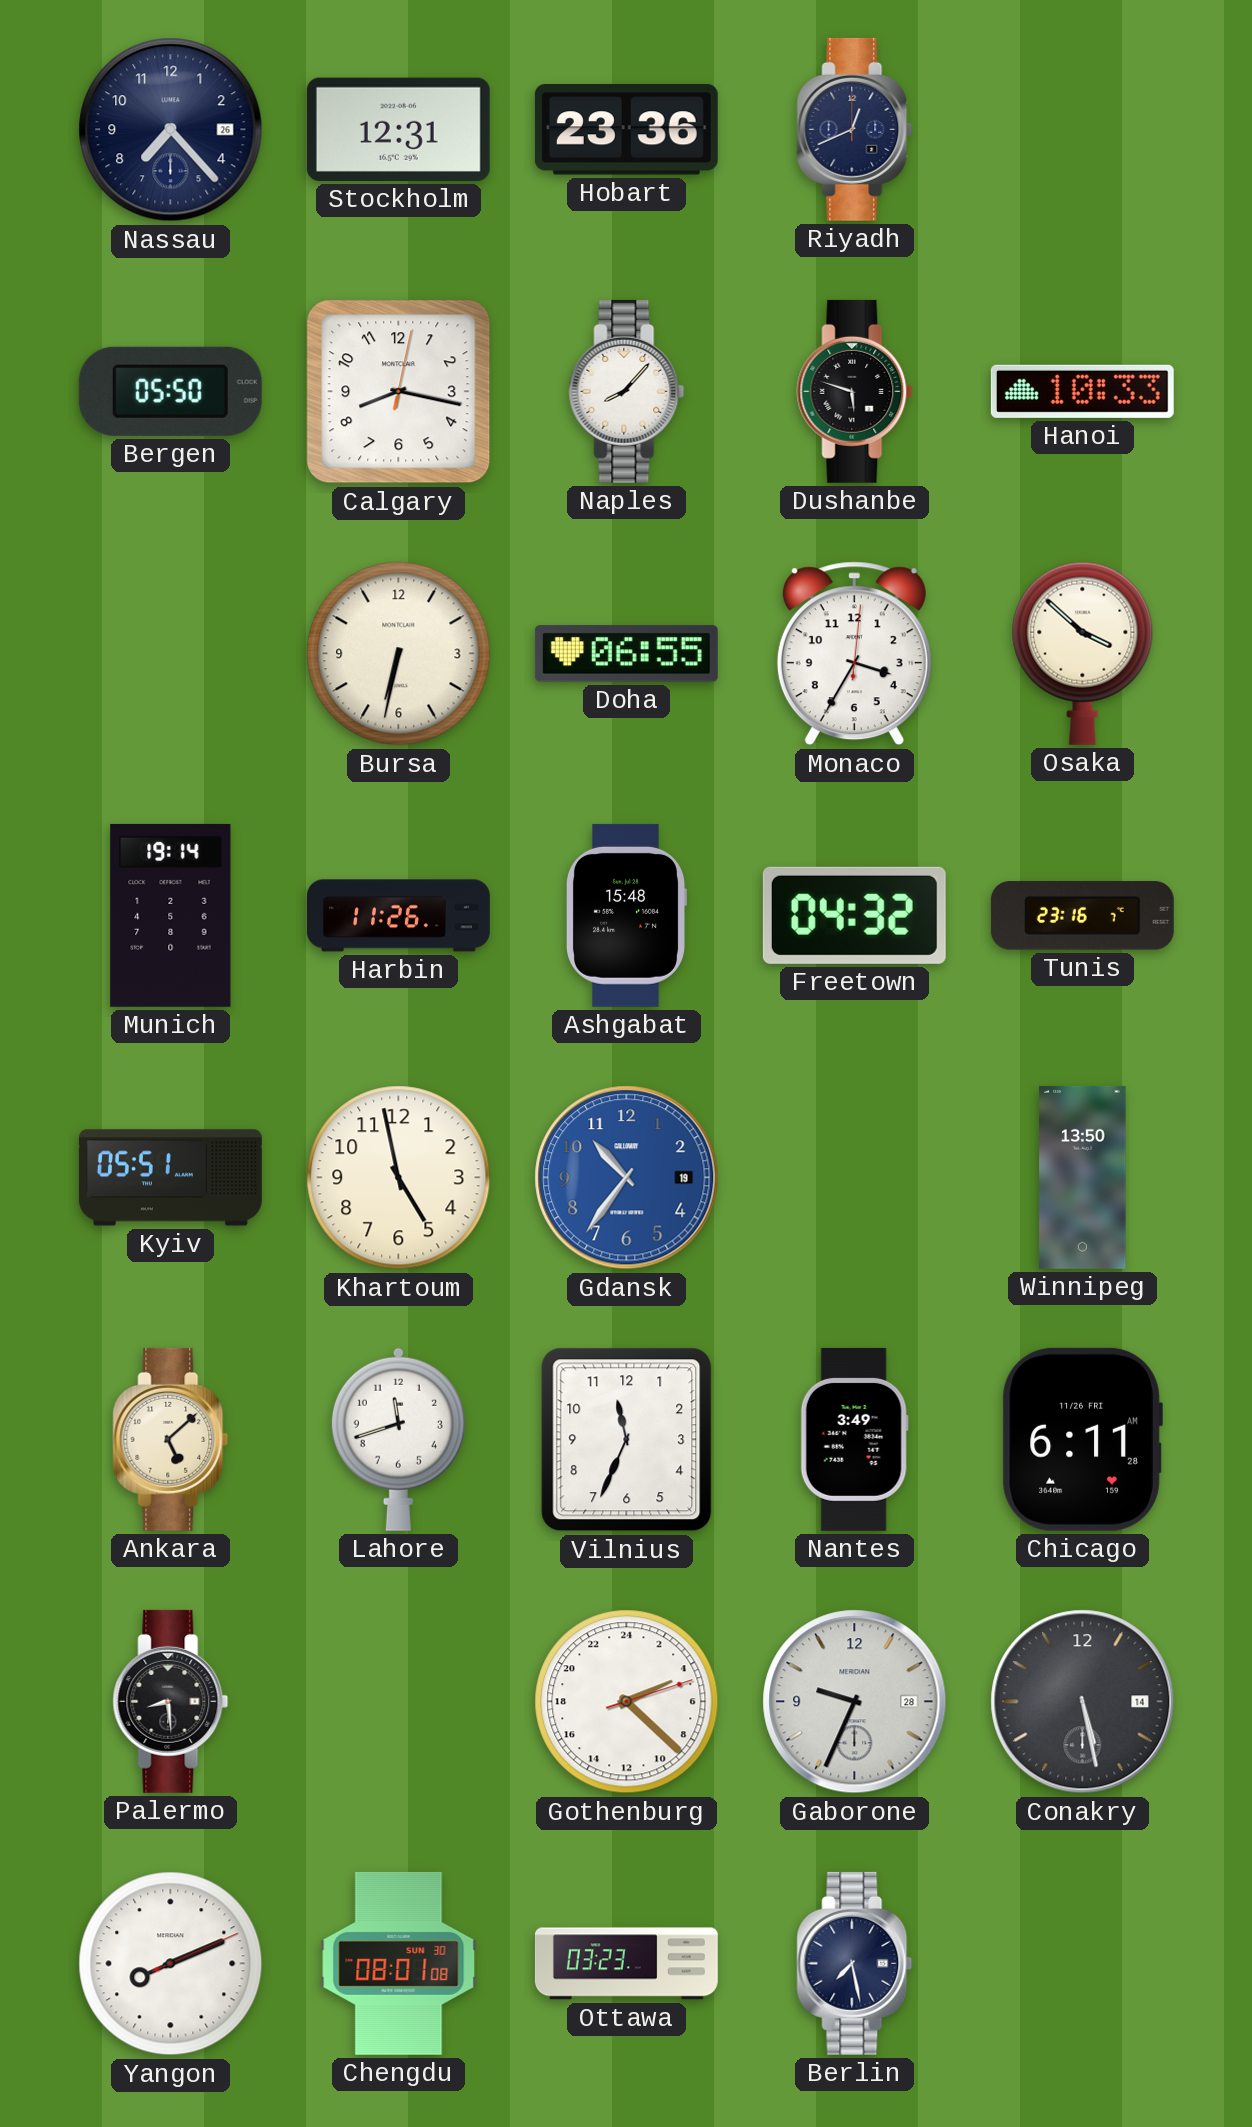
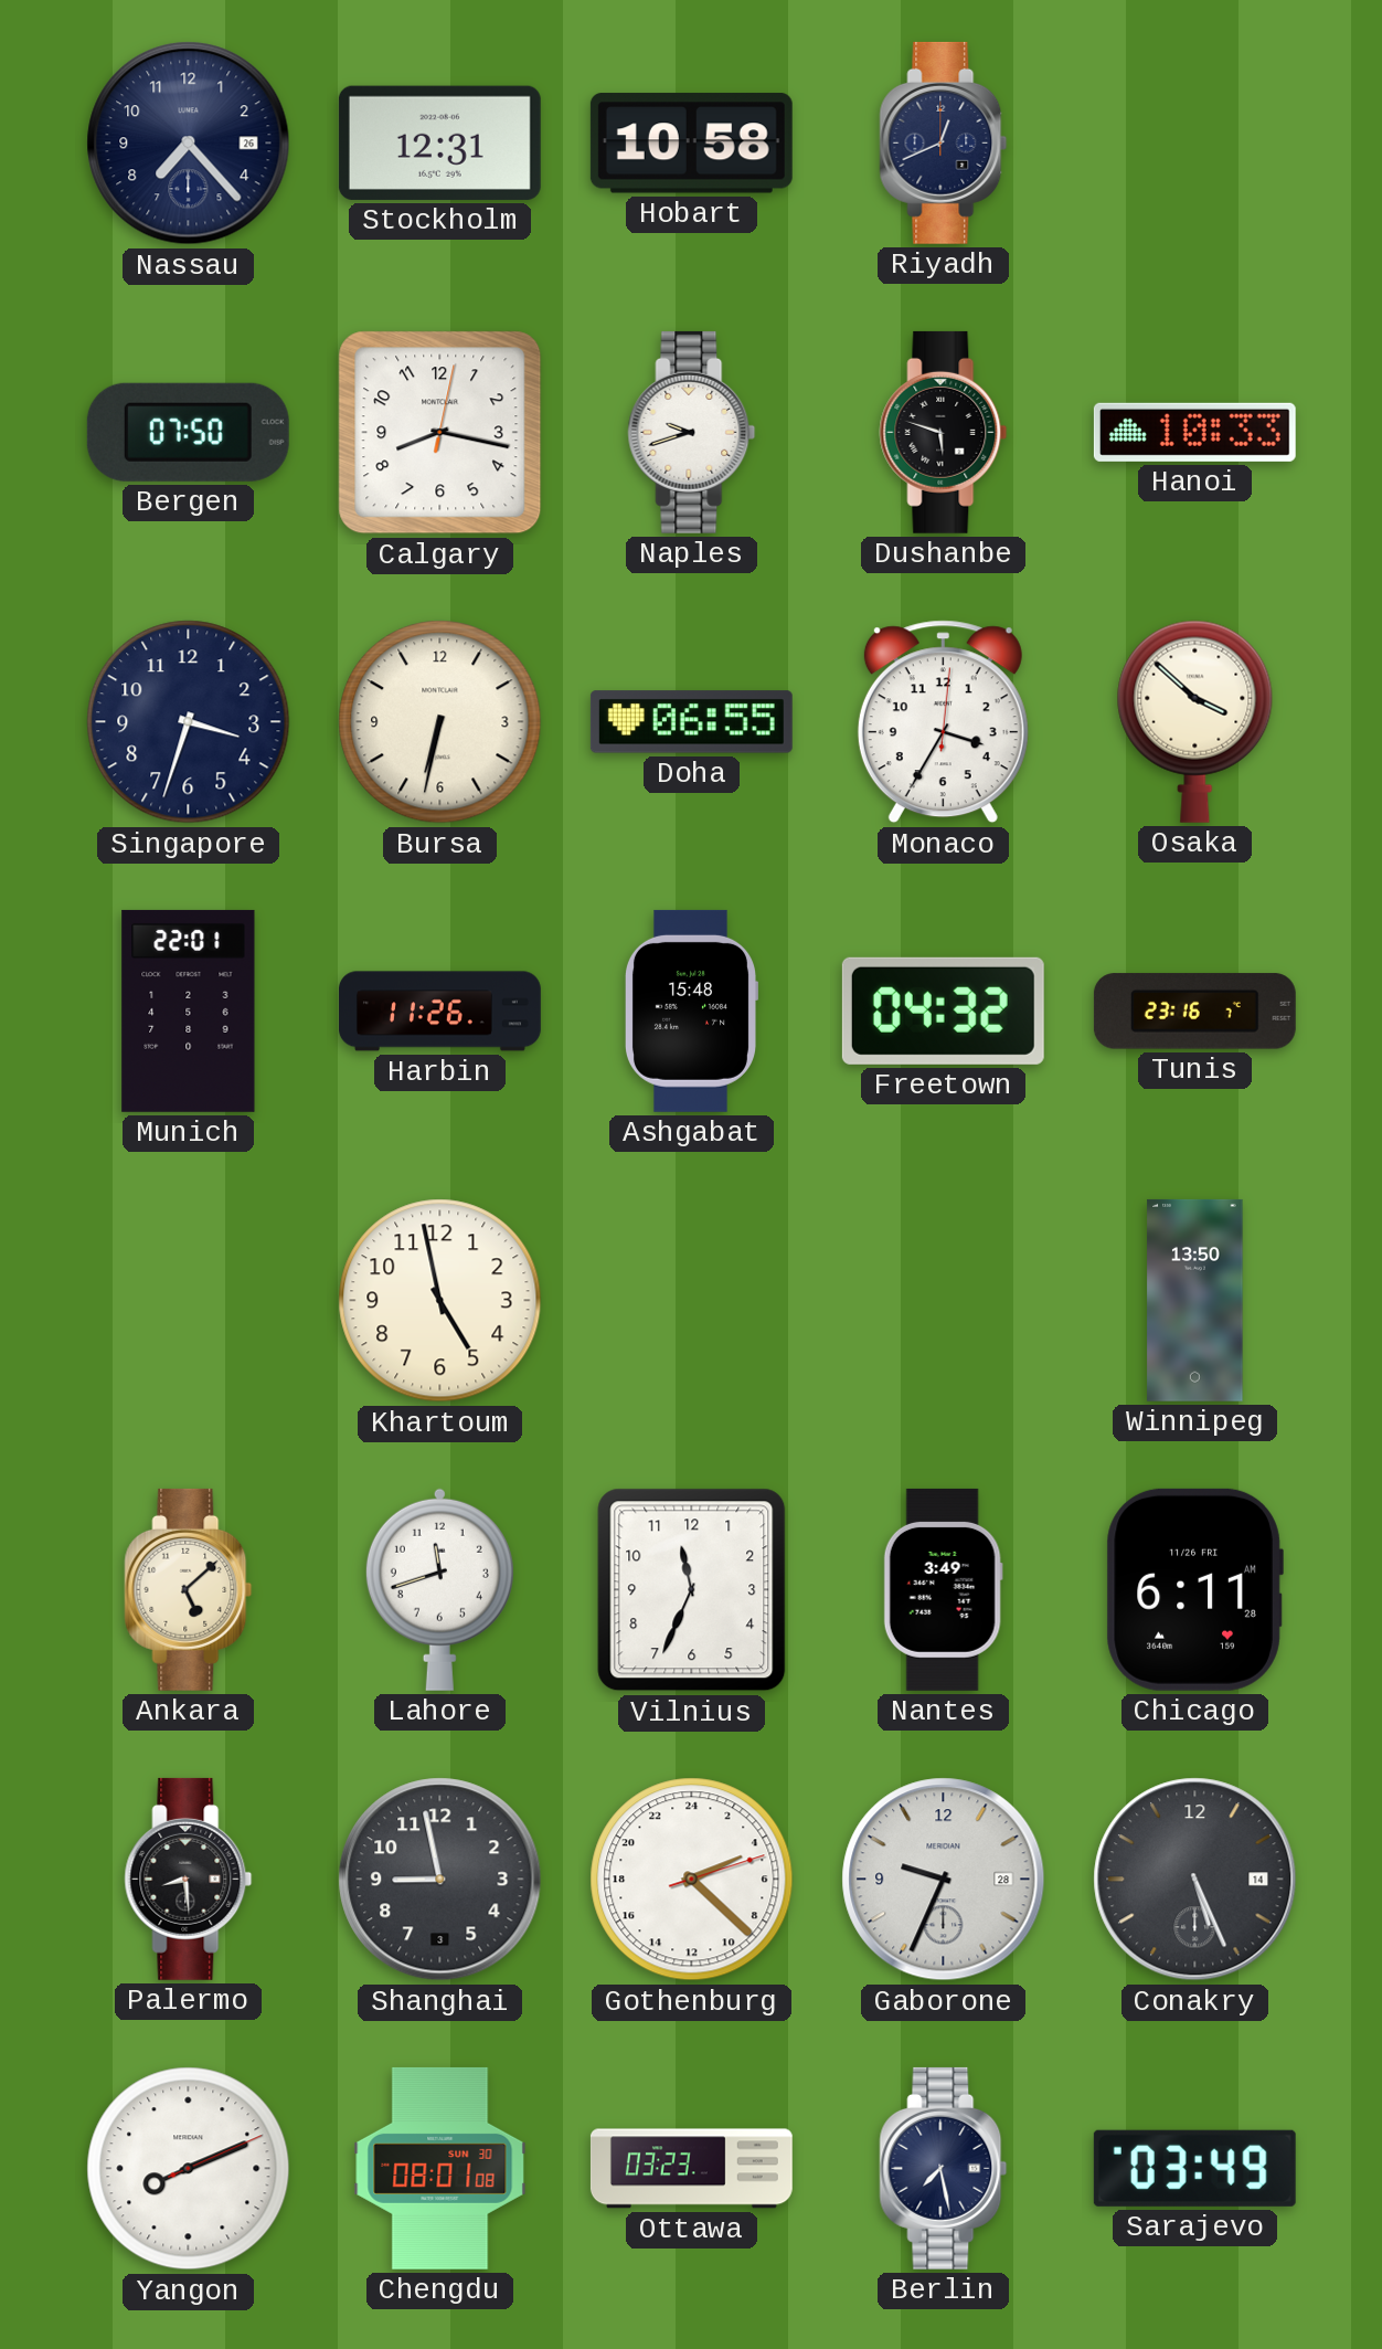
Hobart: 23:36 -> 10:58 (691, 144)
Bergen: 05:50 -> 07:50 (188, 432)
Naples: 8:07 -> 9:42 (692, 432)
Singapore: none -> 3:33 (189, 722)
Munich: 19:14 -> 22:01 (189, 1011)
Kyiv: 05:51 -> none (170, 1178)
Gdansk: 10:36 -> none (627, 1178)
Shanghai: none -> 8:58 (440, 1880)
Conakry: 5:28 -> 5:26 (1195, 1880)
Sarajevo: none -> 03:49 (1194, 2168)
